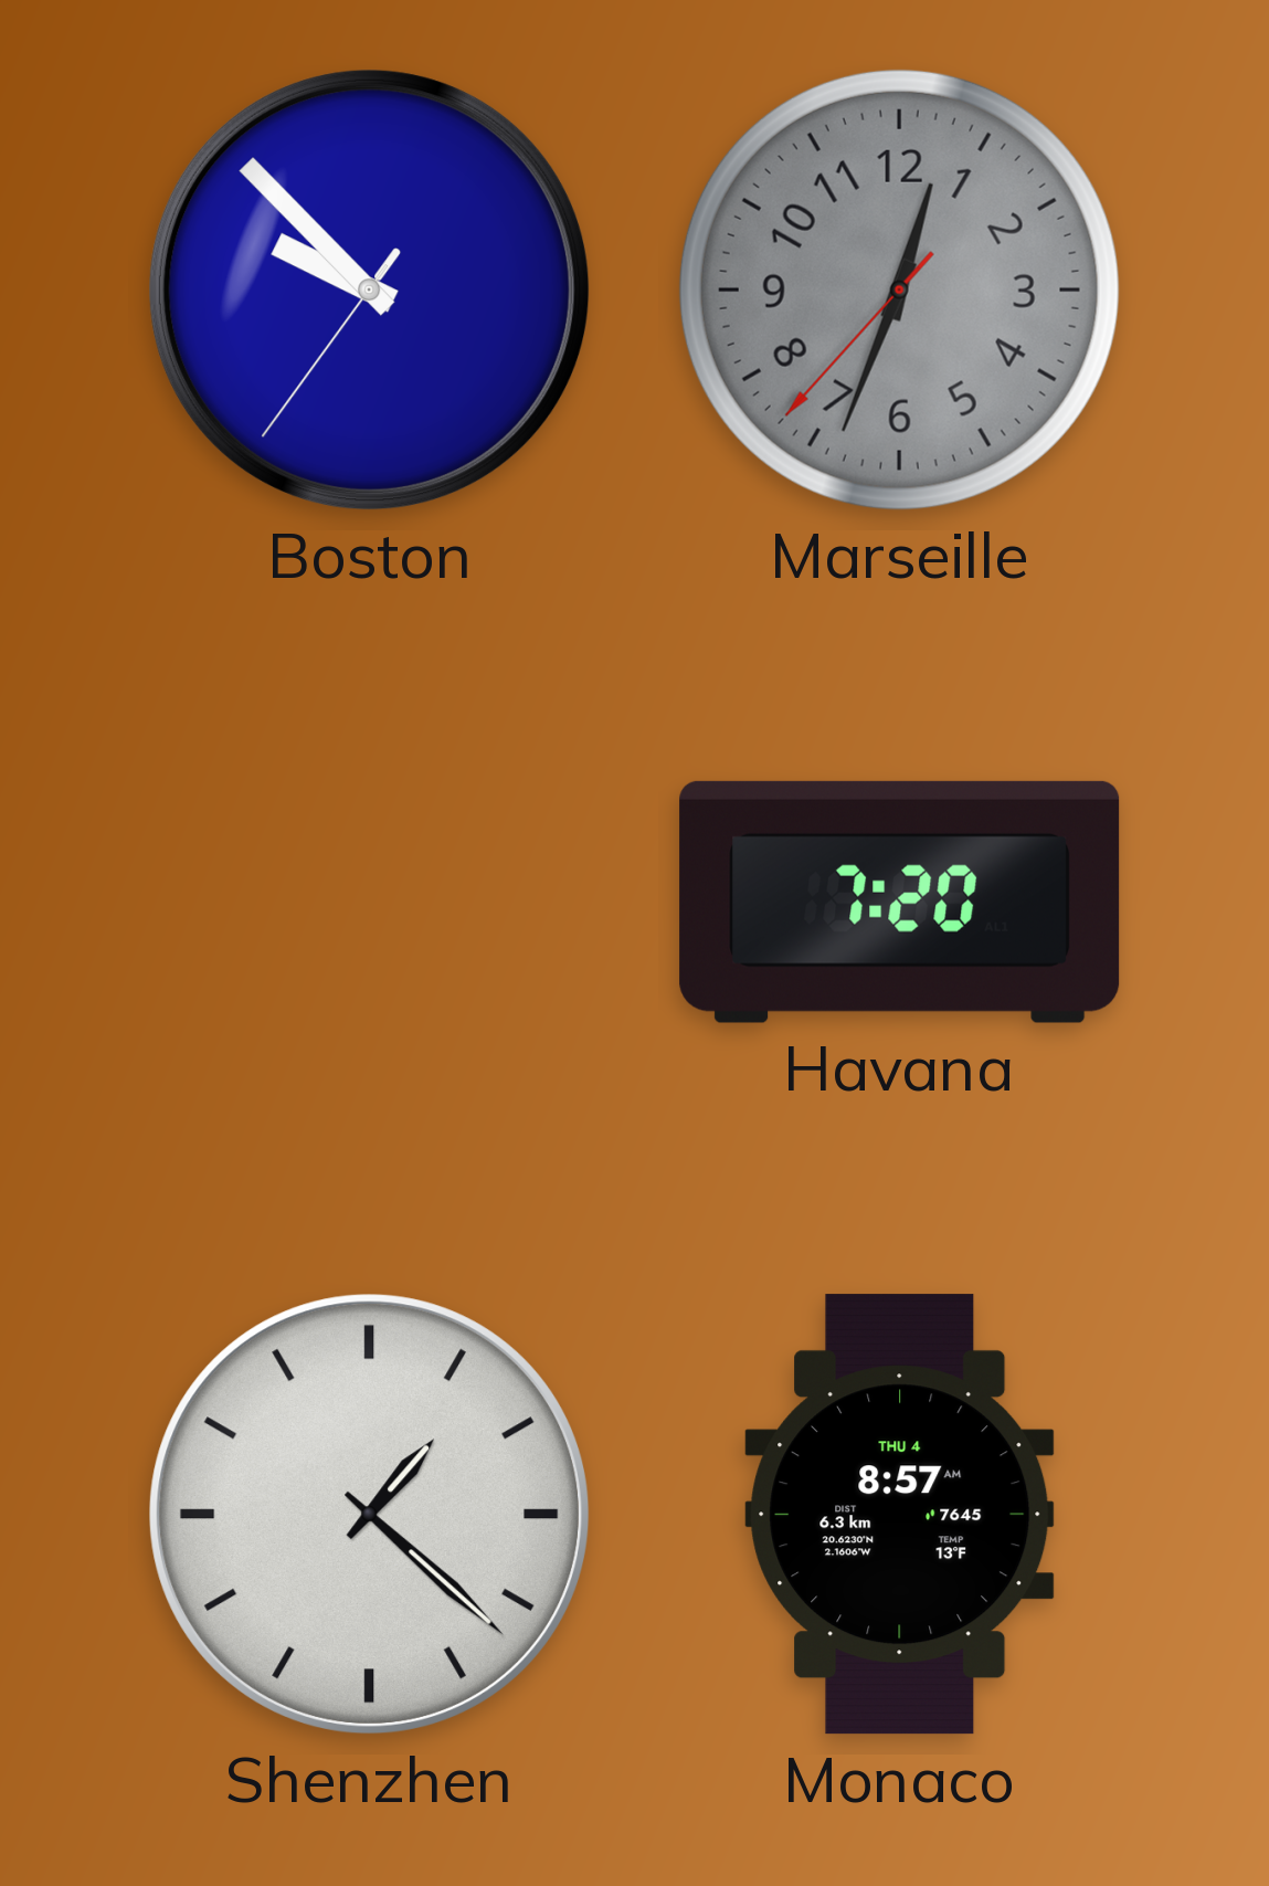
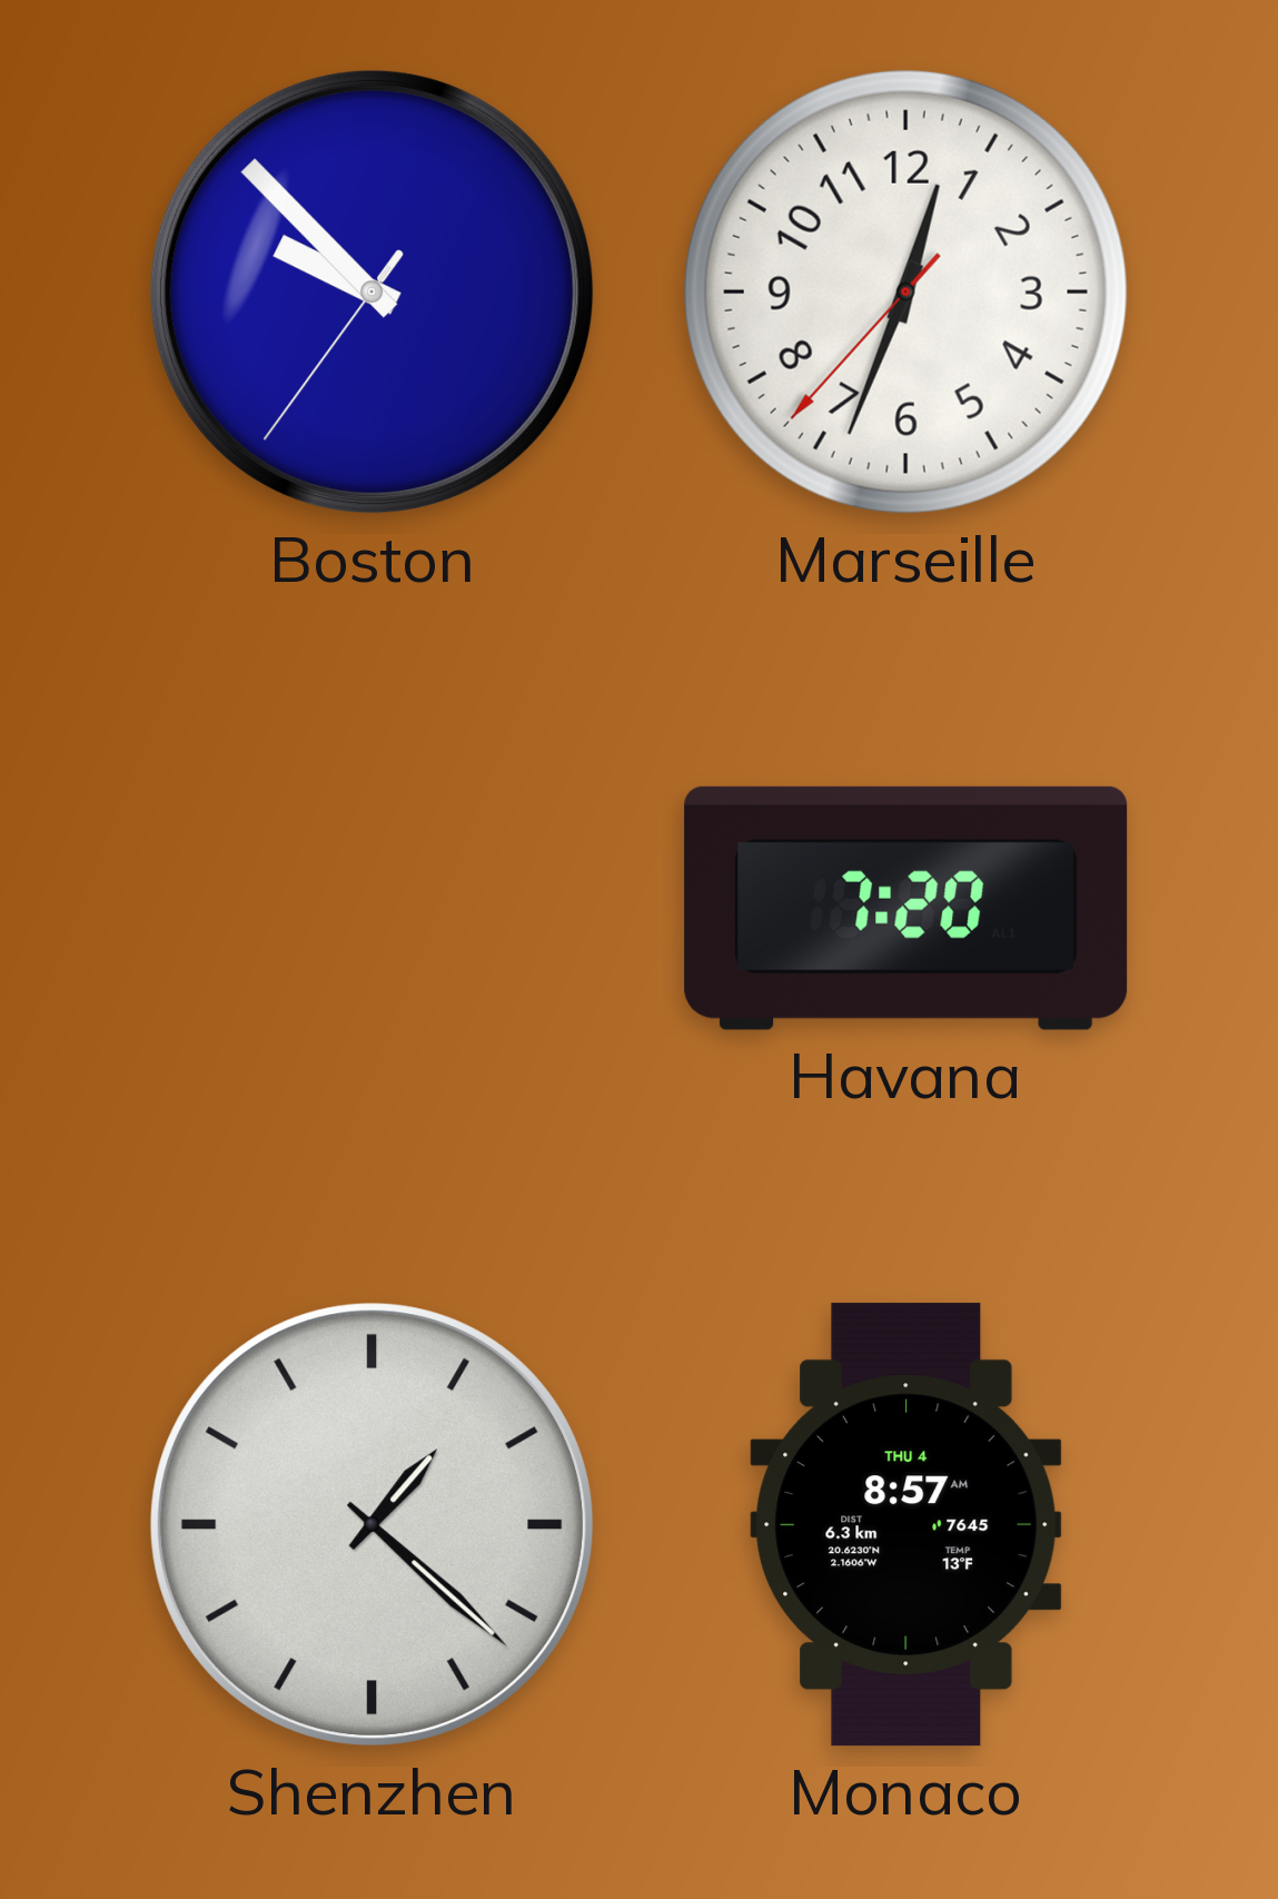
Marseille dial: grey -> white (905, 291)
